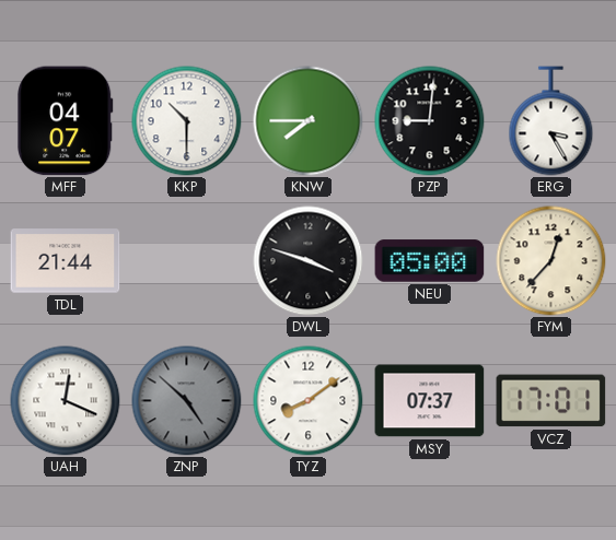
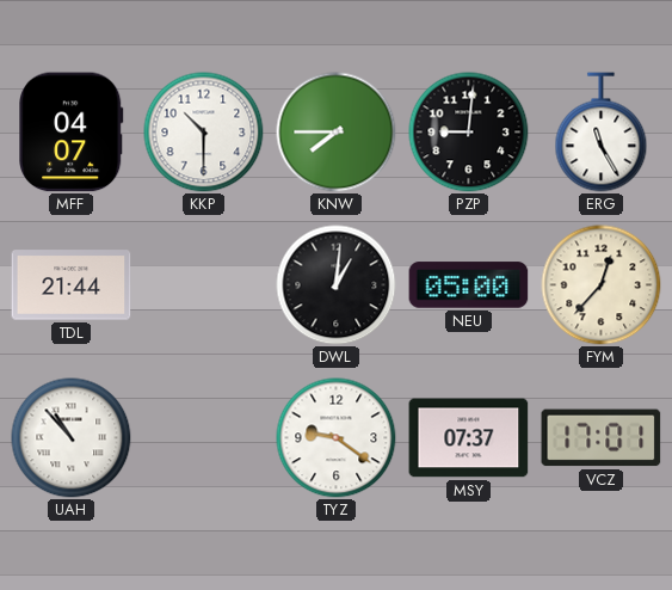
ERG: 3:25 -> 11:25 (602, 133)
DWL: 3:48 -> 1:01 (337, 285)
UAH: 12:19 -> 10:53 (72, 438)
ZNP: 4:52 -> none (187, 401)
TYZ: 8:09 -> 9:21 (337, 438)
